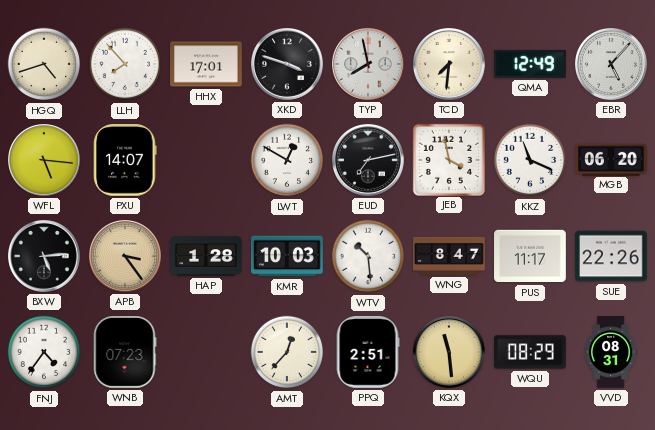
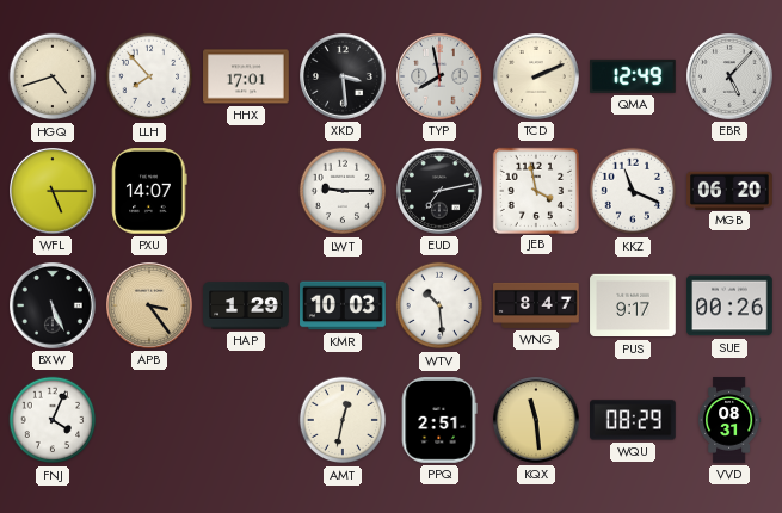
XKD: 3:48 -> 3:29 (344, 78)
TCD: 7:31 -> 2:11 (537, 78)
WFL: 5:16 -> 5:15 (54, 192)
LWT: 12:50 -> 9:15 (343, 191)
BXW: 5:14 -> 5:26 (54, 307)
HAP: 1:28 -> 1:29 (246, 305)
PUS: 11:17 -> 9:17 (633, 305)
SUE: 22:26 -> 00:26 (729, 305)
FNJ: 4:36 -> 4:04 (53, 420)
WNB: 07:23 -> none (125, 353)
AMT: 12:37 -> 12:32 (343, 420)
